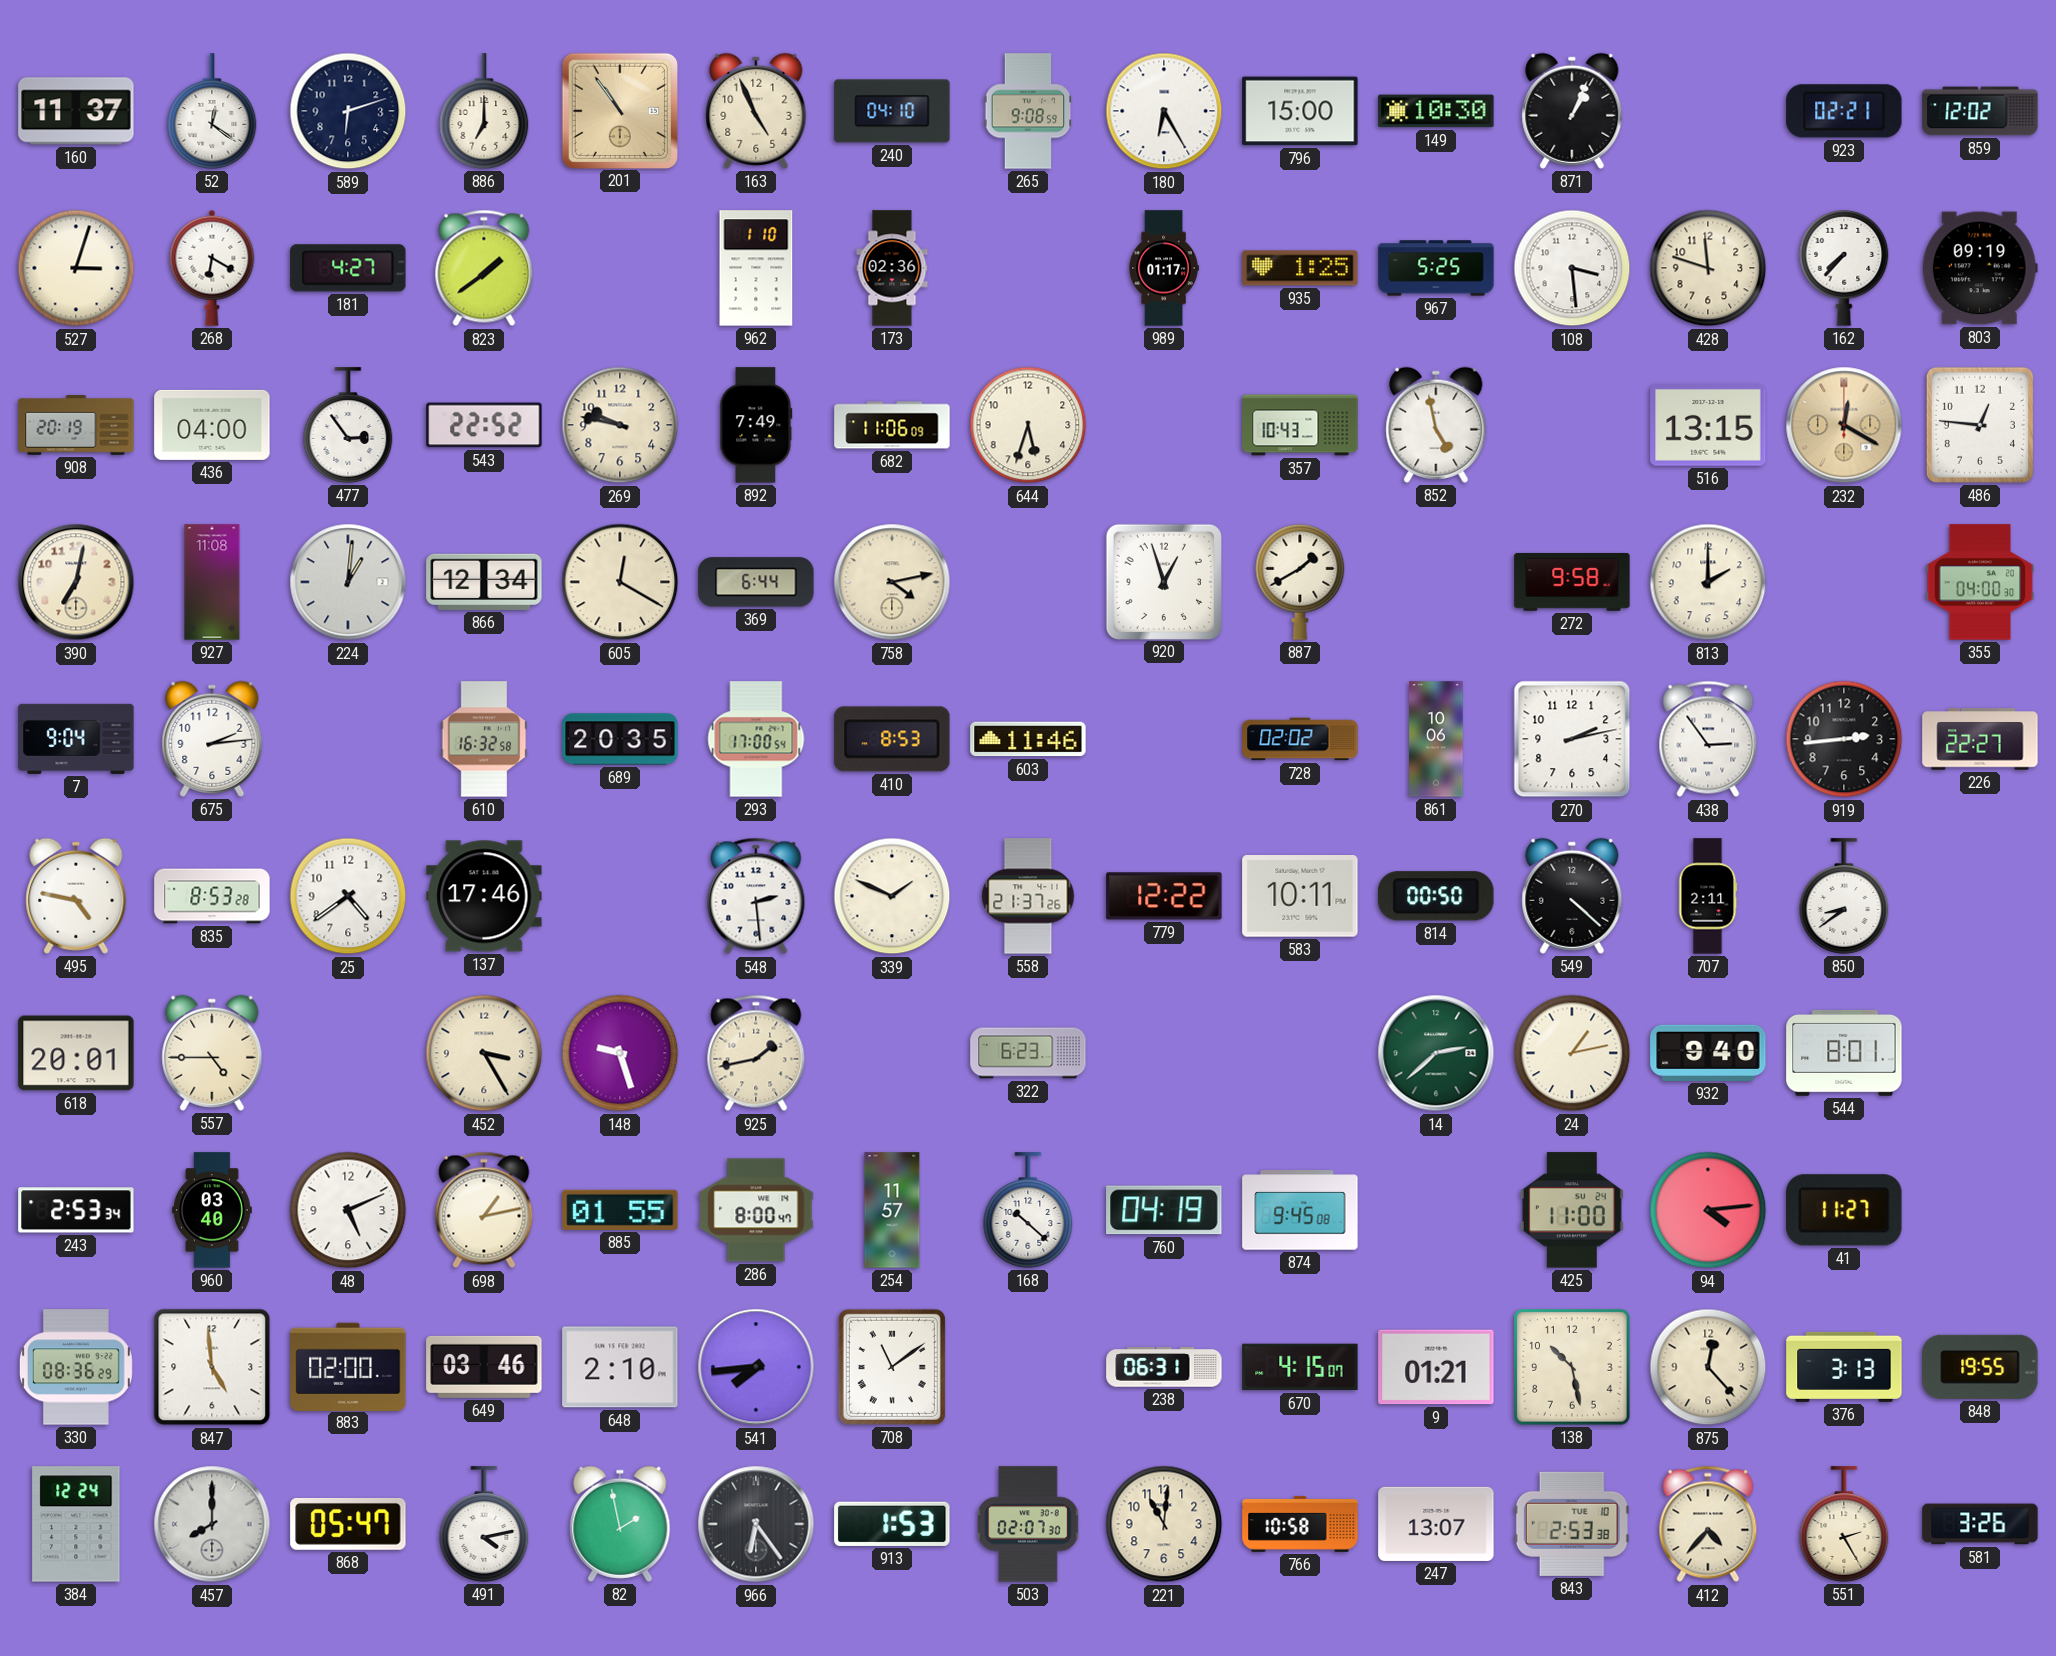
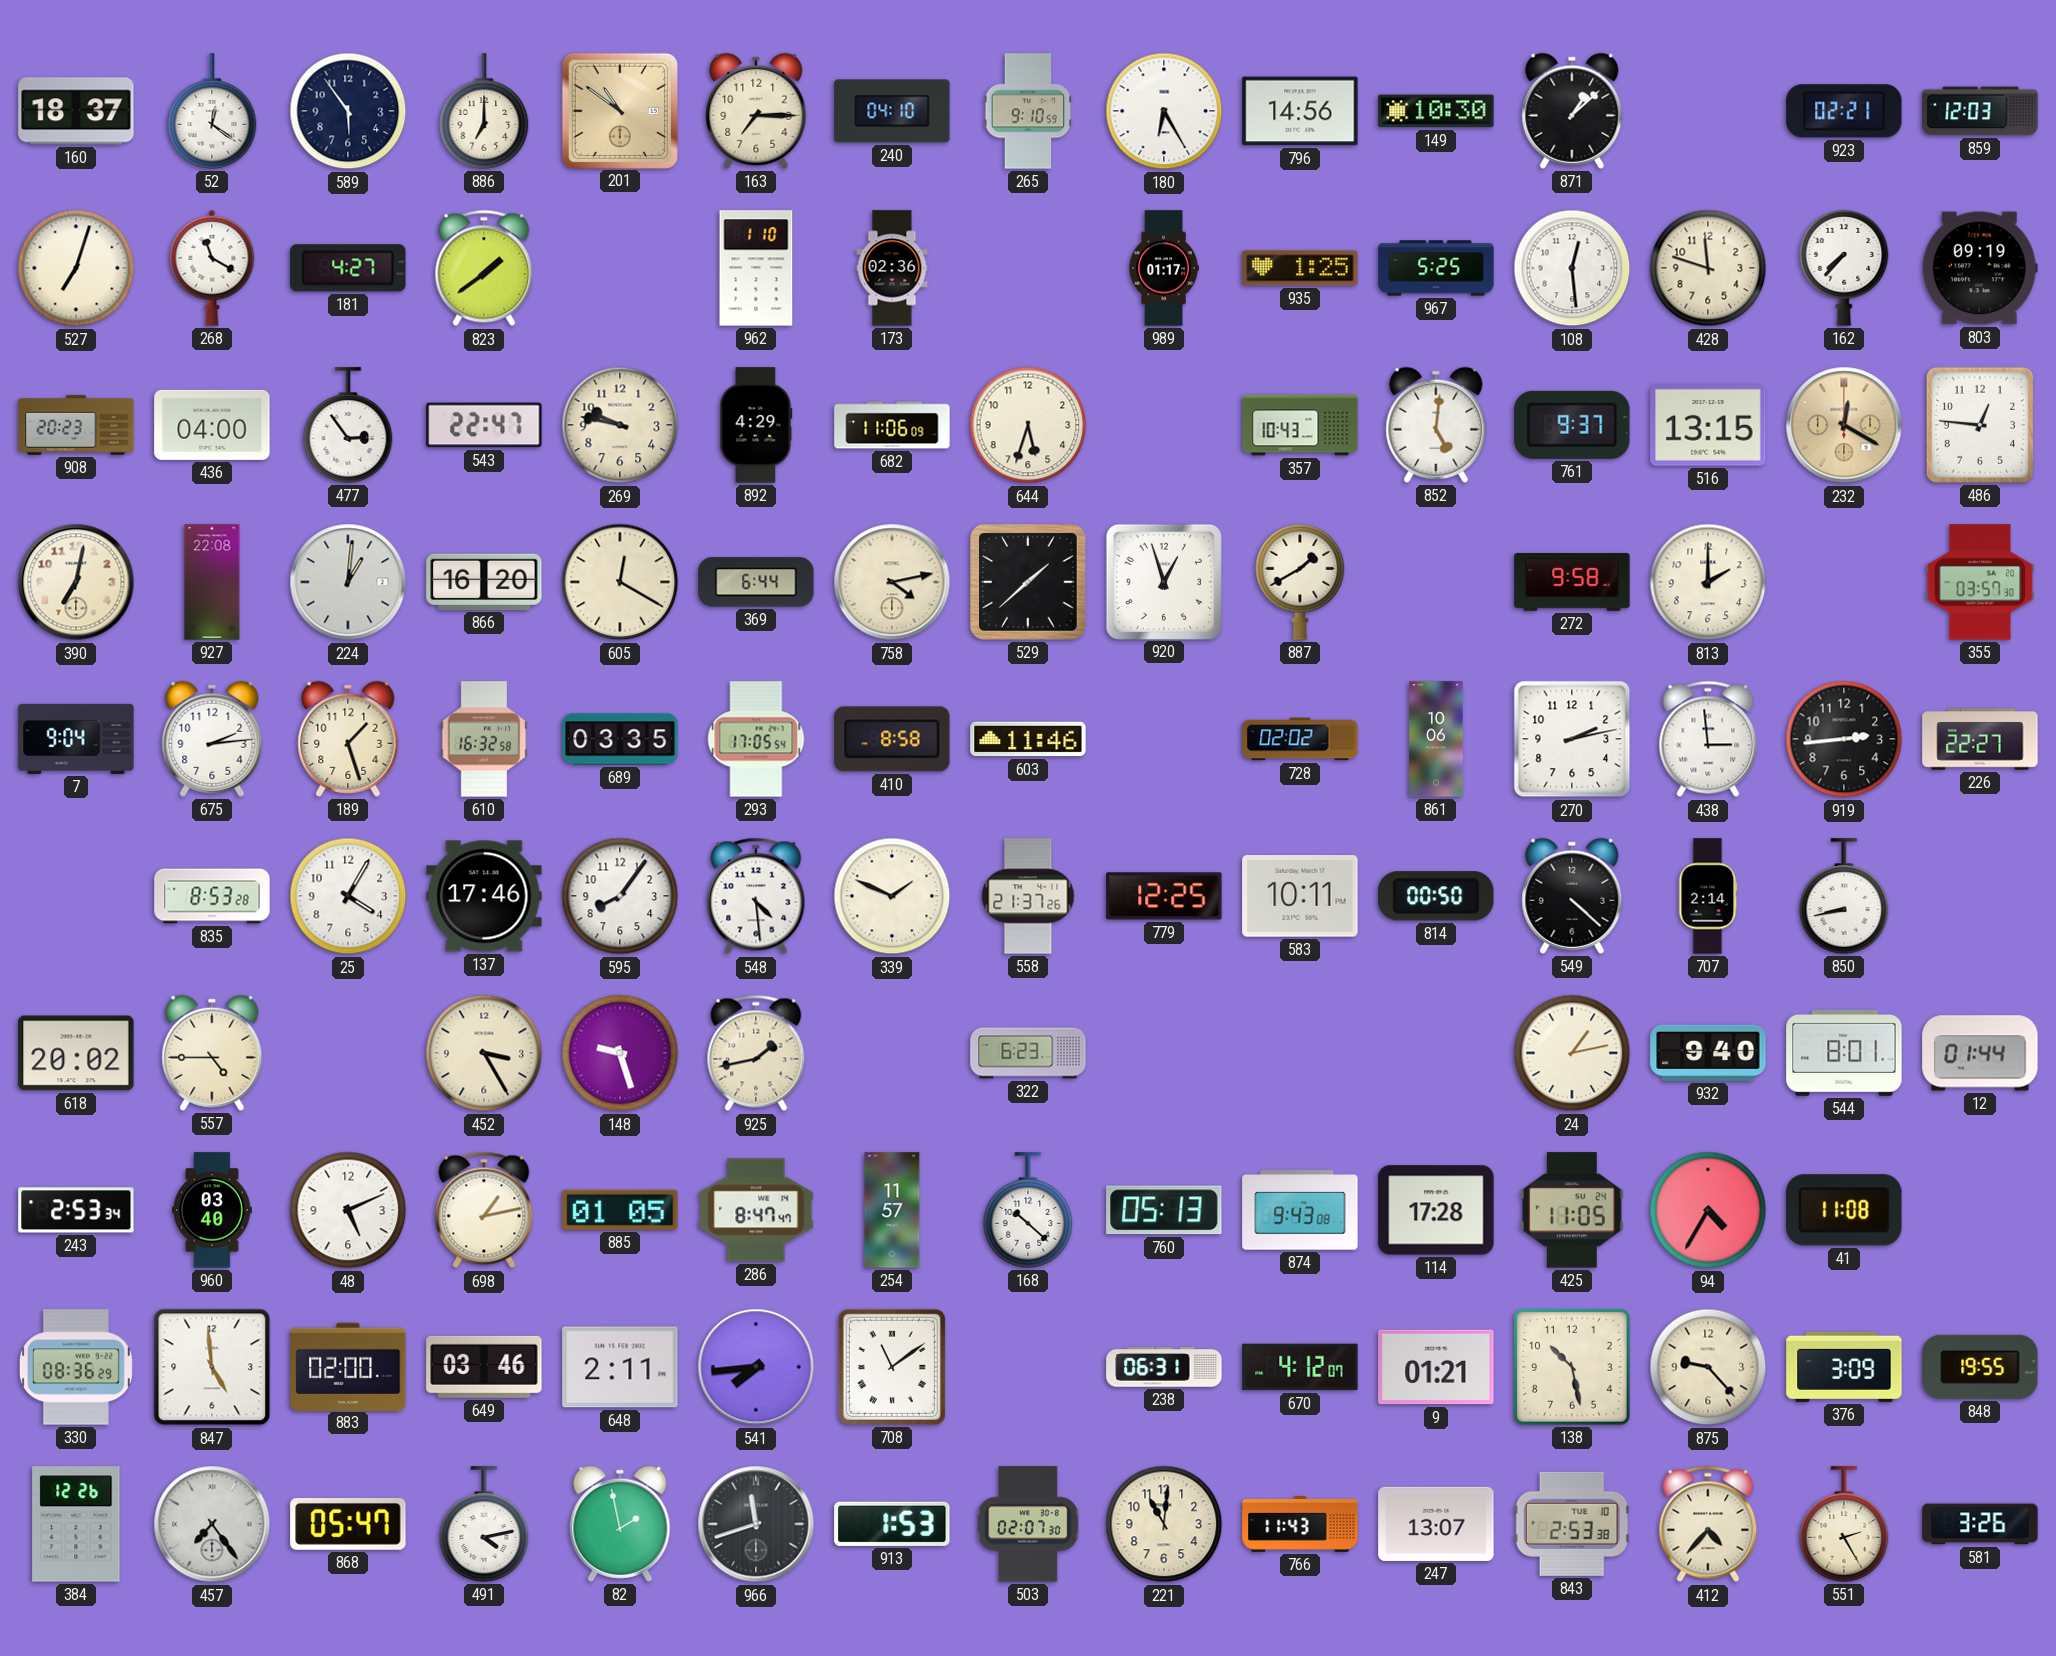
160: 11:37 -> 18:37 (76, 111)
589: 6:12 -> 5:54 (348, 111)
201: 10:54 -> 10:51 (619, 110)
163: 4:56 -> 7:15 (756, 111)
265: 9:08 -> 9:10 (1028, 111)
796: 15:00 -> 14:56 (1300, 111)
871: 1:04 -> 1:08 (1572, 111)
859: 12:02 -> 12:03 (1980, 111)
527: 3:03 -> 7:03 (76, 268)
268: 6:20 -> 11:20 (212, 268)
108: 3:29 -> 12:29 (1572, 268)
908: 20:19 -> 20:23 (76, 426)
543: 22:52 -> 22:47 (484, 425)
892: 7:49 -> 4:29 (756, 425)
852: 4:58 -> 5:01 (1436, 425)
761: none -> 9:37 (1572, 425)
927: 11:08 -> 22:08 (212, 582)
866: 12:34 -> 16:20 (484, 582)
529: none -> 1:38 (1029, 583)
355: 04:00 -> 03:57 (1980, 582)
189: none -> 1:27 (348, 739)
689: 20:35 -> 03:35 (620, 739)
293: 17:00 -> 17:05 (756, 739)
410: 8:53 -> 8:58 (892, 739)
438: 2:54 -> 2:59 (1708, 739)
495: 4:47 -> none (76, 896)
25: 4:39 -> 4:05 (348, 896)
595: none -> 8:06 (620, 896)
548: 2:29 -> 4:29 (756, 896)
779: 12:22 -> 12:25 (1164, 896)
707: 2:11 -> 2:14 (1708, 896)
850: 8:39 -> 8:43 (1844, 896)
618: 20:01 -> 20:02 (76, 1053)
14: 2:38 -> none (1436, 1053)
12: none -> 01:44 (1980, 1053)
885: 01:55 -> 01:05 (620, 1210)
286: 8:00 -> 8:47 (756, 1210)
760: 04:19 -> 05:13 (1164, 1210)
874: 9:45 -> 9:43 (1300, 1210)
114: none -> 17:28 (1436, 1210)
425: 11:00 -> 11:05 (1572, 1210)
94: 4:14 -> 4:35 (1708, 1210)
41: 11:27 -> 11:08 (1844, 1210)
648: 2:10 -> 2:11 (620, 1367)
670: 4:15 -> 4:12 (1300, 1367)
875: 12:23 -> 9:23 (1708, 1367)
376: 3:13 -> 3:09 (1844, 1367)
384: 12:24 -> 12:26 (76, 1524)
457: 8:00 -> 7:24 (212, 1524)
966: 6:24 -> 11:42 (756, 1524)
766: 10:58 -> 11:43 (1300, 1524)
